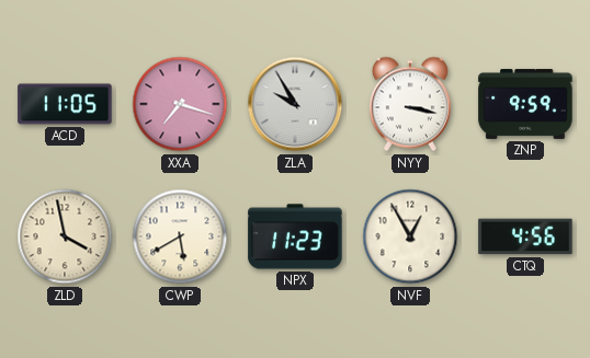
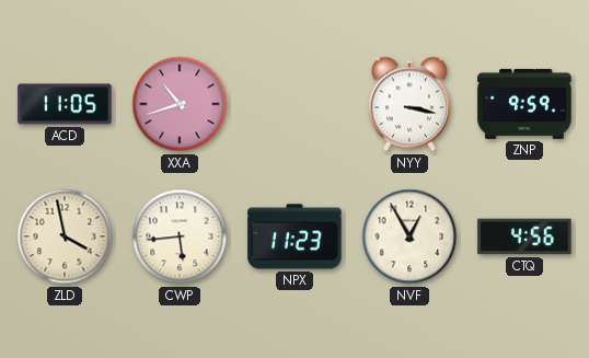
XXA: 7:18 -> 10:42 (180, 104)
ZLA: 9:55 -> none (295, 104)
CWP: 5:40 -> 5:44 (180, 236)
